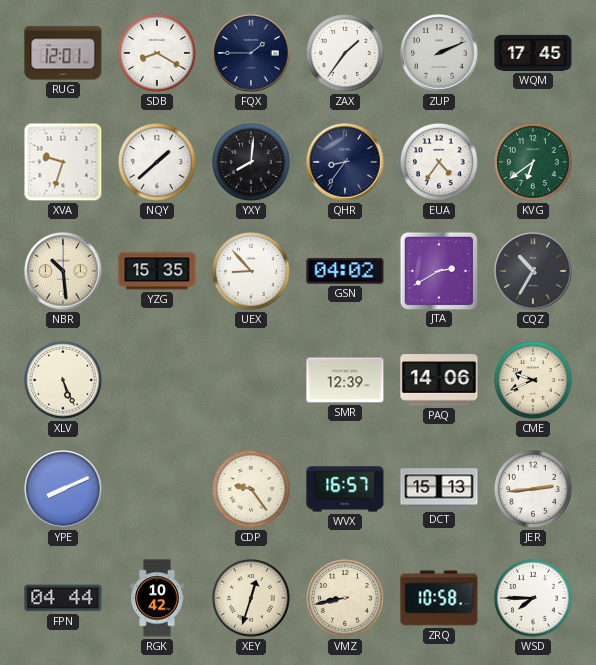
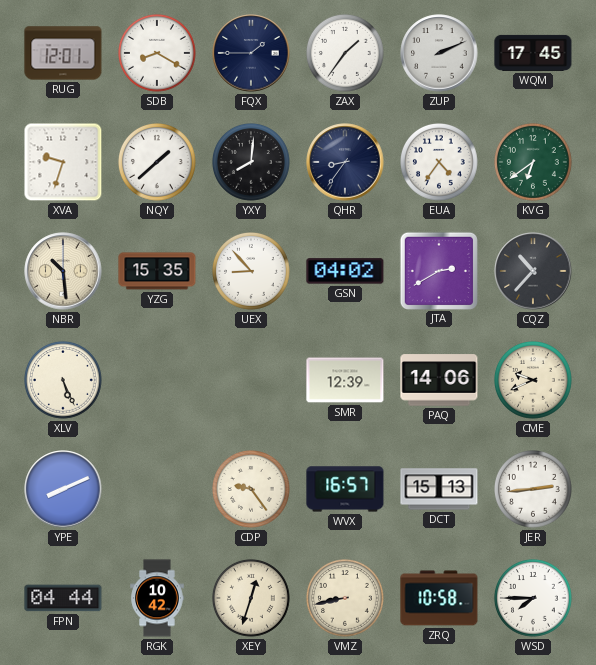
CQZ: 10:35 -> 10:37 (533, 271)
